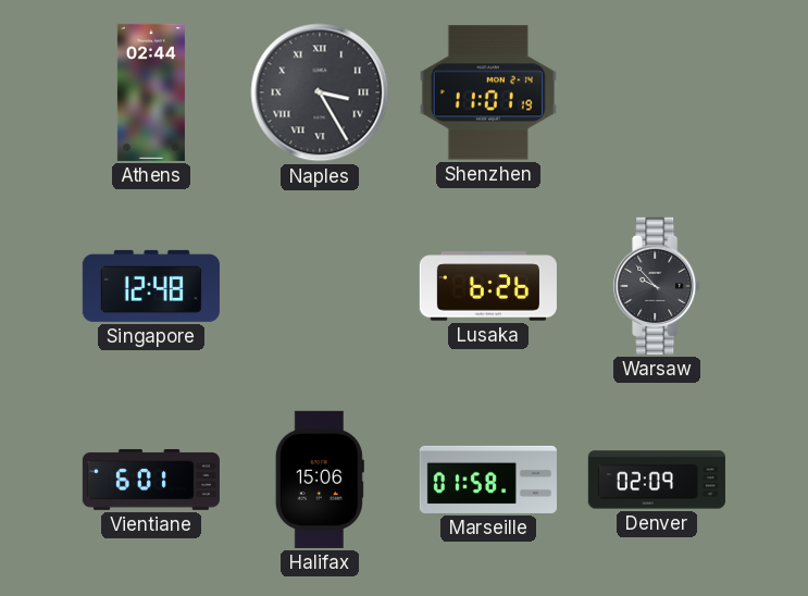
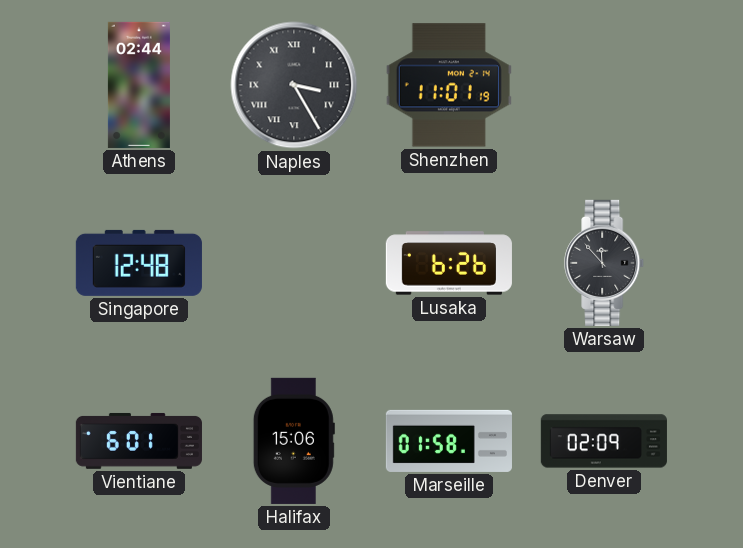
Warsaw: 9:53 -> 11:53 (605, 263)
